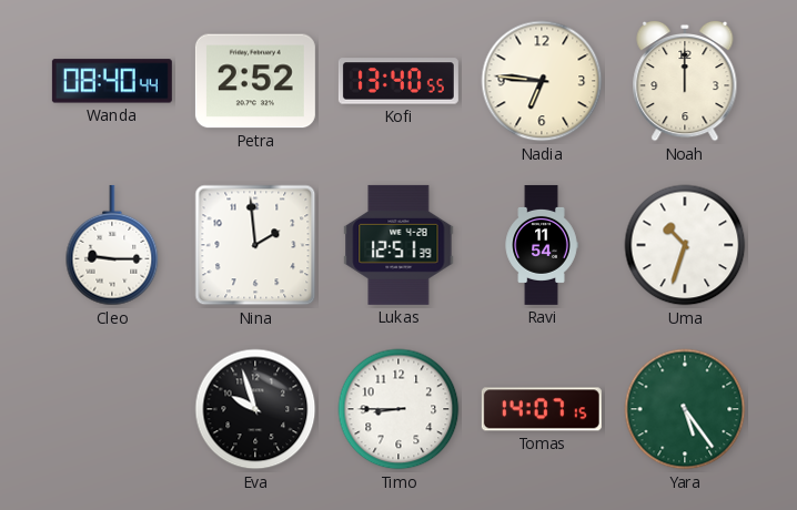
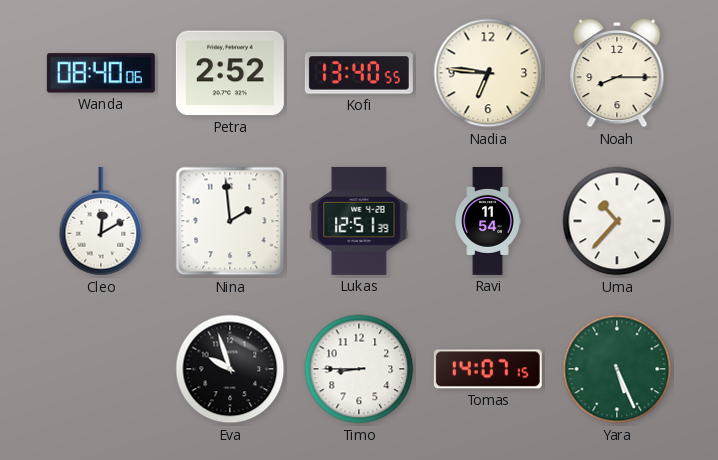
Wanda: 08:40:44 -> 08:40:06 (101, 73)
Noah: 12:00 -> 8:15 (617, 73)
Cleo: 9:15 -> 12:10 (101, 221)
Uma: 10:33 -> 10:37 (617, 221)
Yara: 5:24 -> 5:26 (617, 369)
